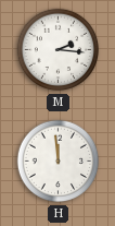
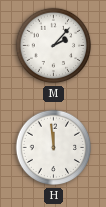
M: 2:16 -> 2:07 (54, 46)
